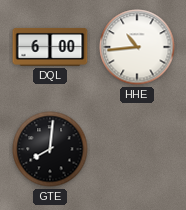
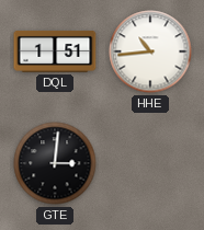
DQL: 6:00 -> 1:51 (55, 51)
GTE: 8:01 -> 3:01 (55, 163)
